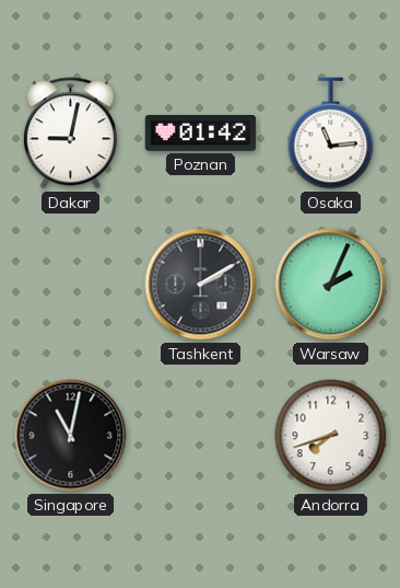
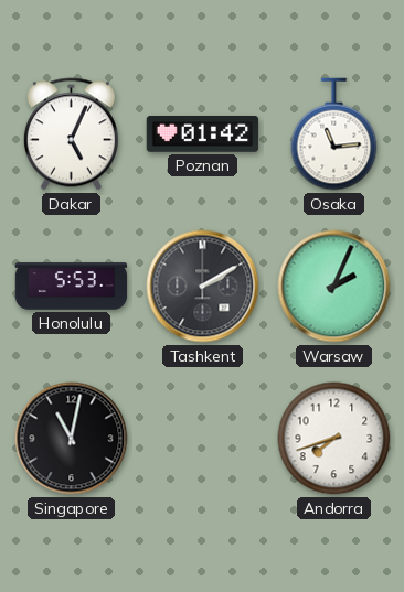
Dakar: 9:02 -> 5:04 (71, 134)
Honolulu: none -> 5:53 (72, 287)
